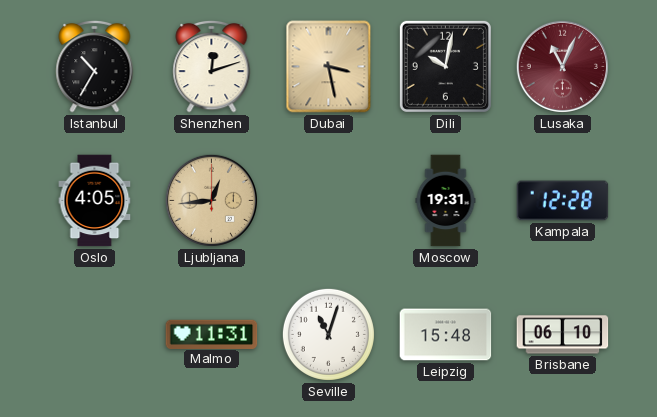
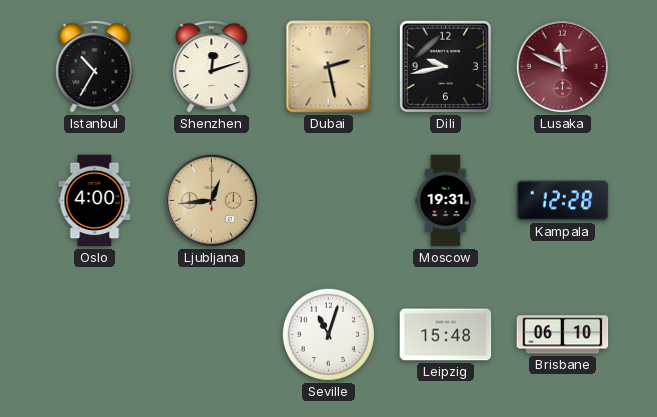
Dubai: 3:28 -> 2:28 (329, 67)
Dili: 10:02 -> 9:43 (445, 66)
Lusaka: 11:04 -> 11:49 (562, 66)
Oslo: 4:05 -> 4:00 (95, 201)
Malmo: 11:31 -> none (212, 334)
